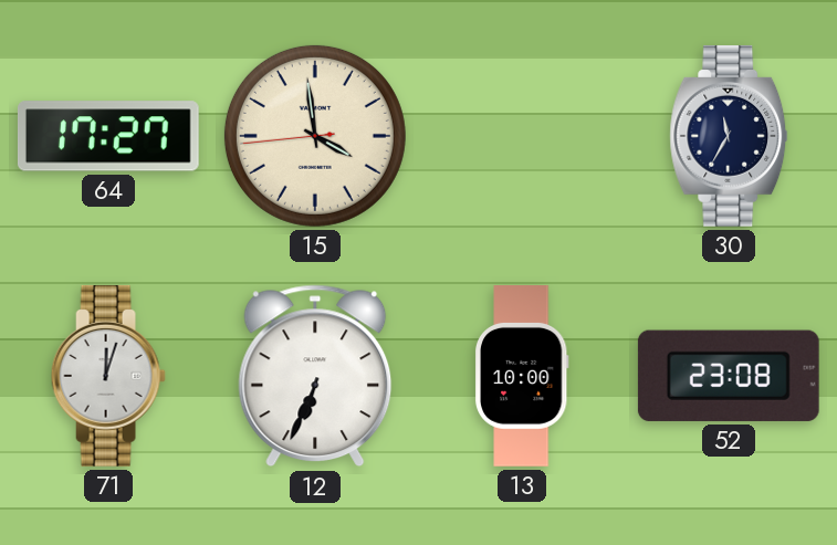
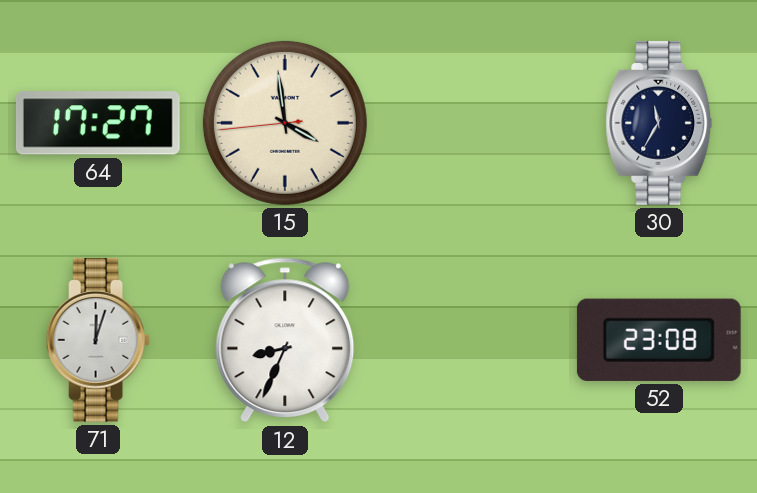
12: 6:34 -> 8:34 (285, 340)
13: 10:00 -> none (522, 377)
